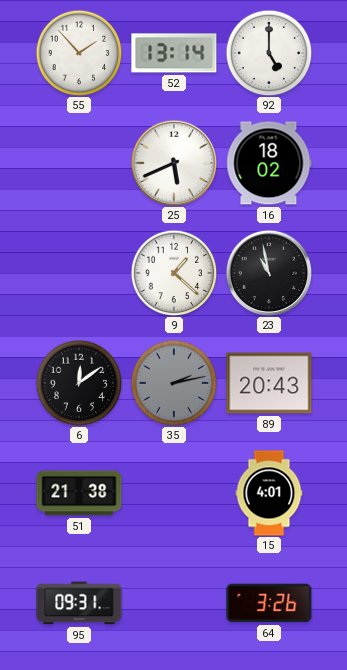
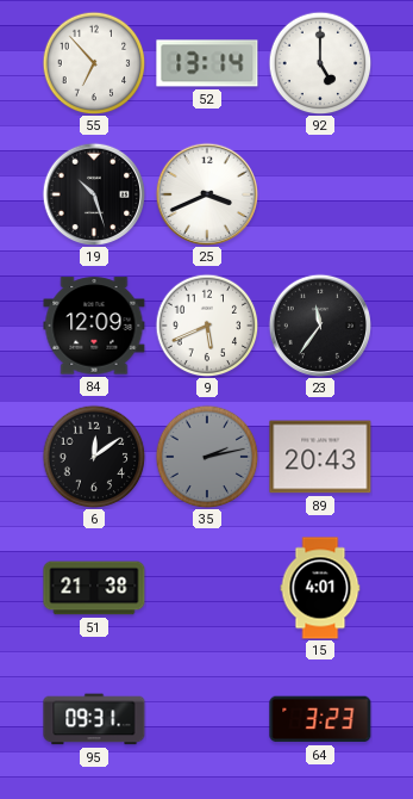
55: 1:53 -> 6:53 (94, 63)
19: none -> 10:27 (94, 194)
25: 5:41 -> 3:41 (207, 194)
16: 18:02 -> none (269, 163)
84: none -> 12:09 (94, 326)
9: 1:22 -> 5:41 (207, 326)
23: 10:58 -> 11:36 (320, 326)
64: 3:26 -> 3:23 (320, 719)
